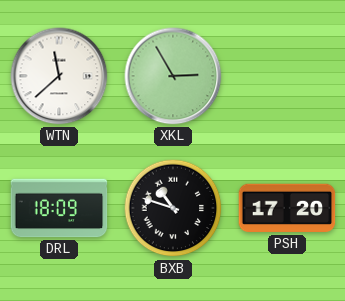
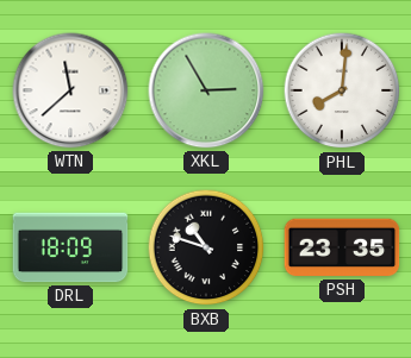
PHL: none -> 8:01 (342, 90)
PSH: 17:20 -> 23:35 (342, 247)
